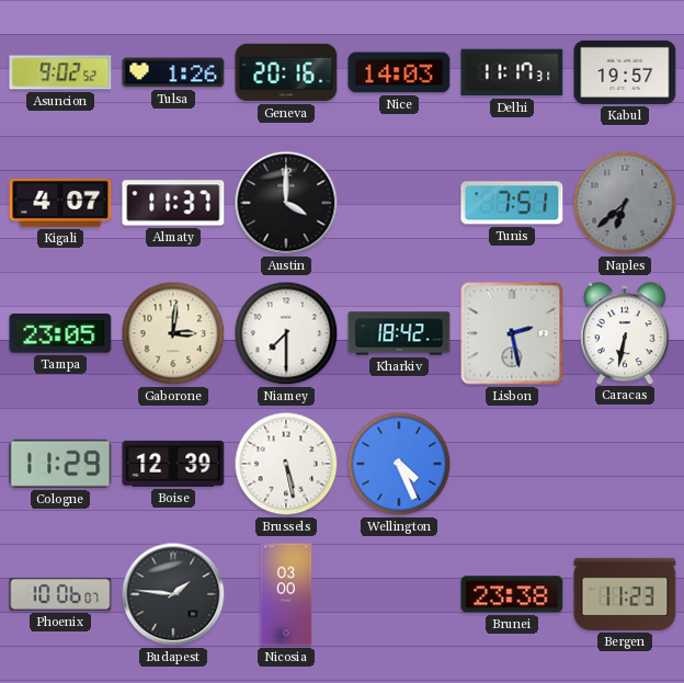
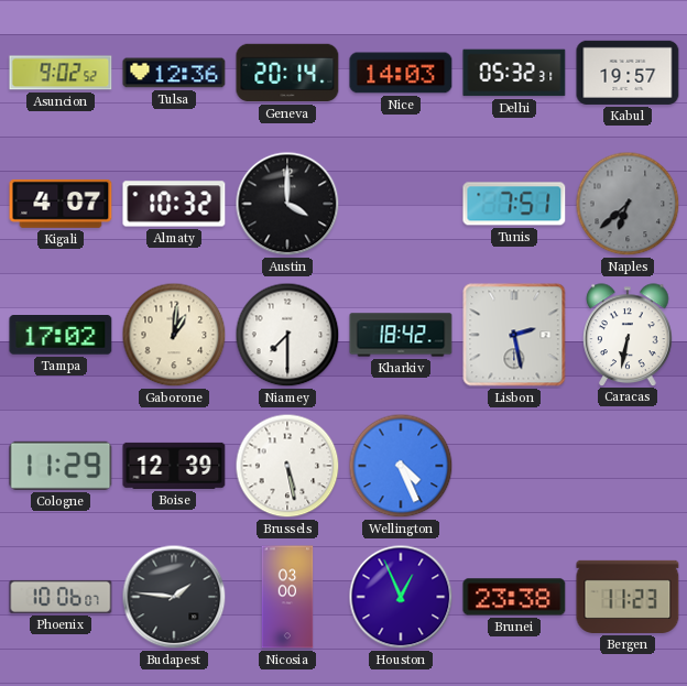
Tulsa: 1:26 -> 12:36 (174, 73)
Geneva: 20:16 -> 20:14 (287, 73)
Delhi: 11:17 -> 05:32 (514, 73)
Almaty: 11:37 -> 10:32 (174, 204)
Tampa: 23:05 -> 17:02 (61, 336)
Gaborone: 3:01 -> 1:01 (174, 335)
Houston: none -> 12:56 (401, 597)
